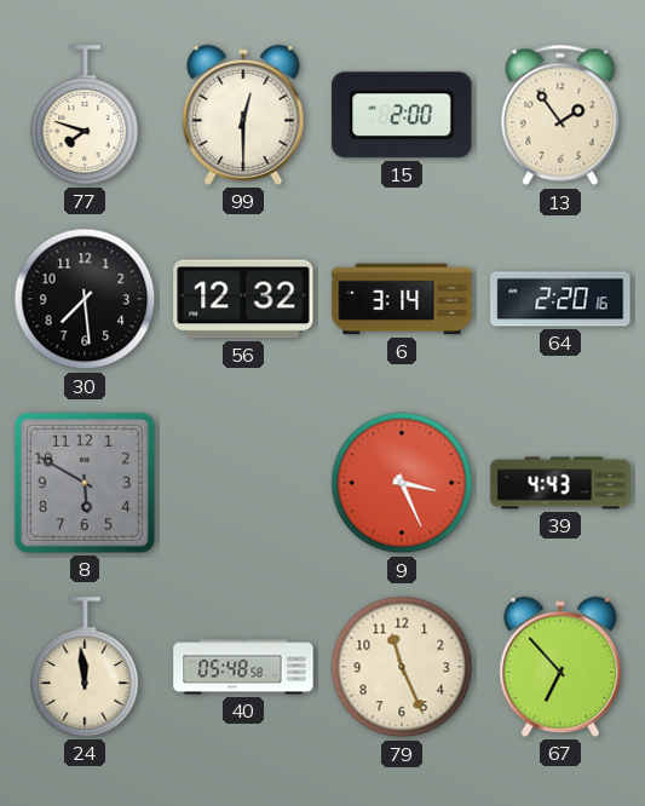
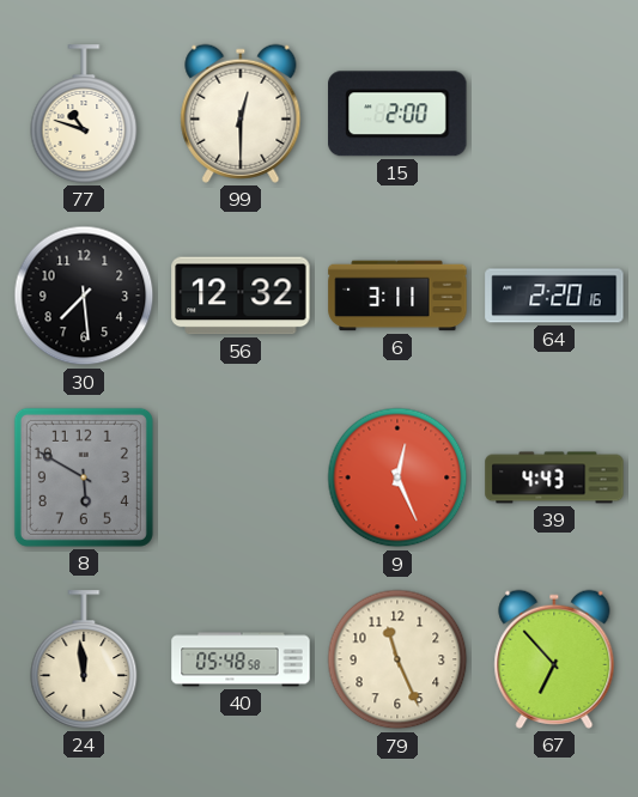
77: 7:48 -> 10:48 (84, 114)
13: 1:54 -> none (560, 115)
6: 3:14 -> 3:11 (397, 296)
9: 3:26 -> 12:26 (397, 477)
